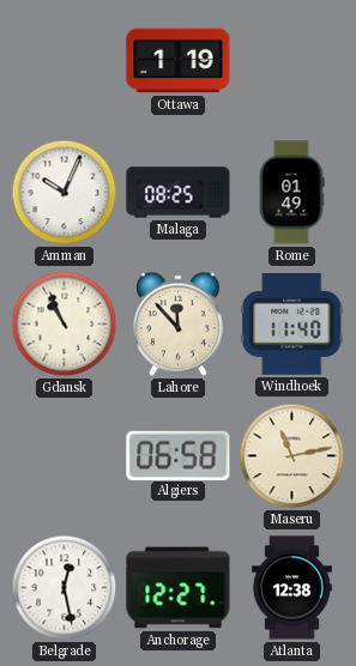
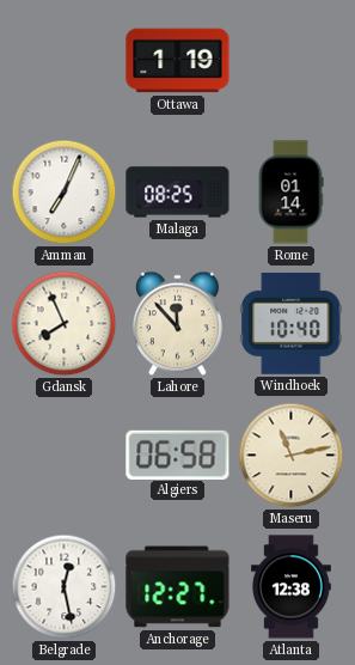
Amman: 10:04 -> 7:04 (65, 193)
Rome: 01:49 -> 01:14 (290, 193)
Gdansk: 10:56 -> 7:56 (65, 324)
Windhoek: 11:40 -> 10:40 (292, 323)
